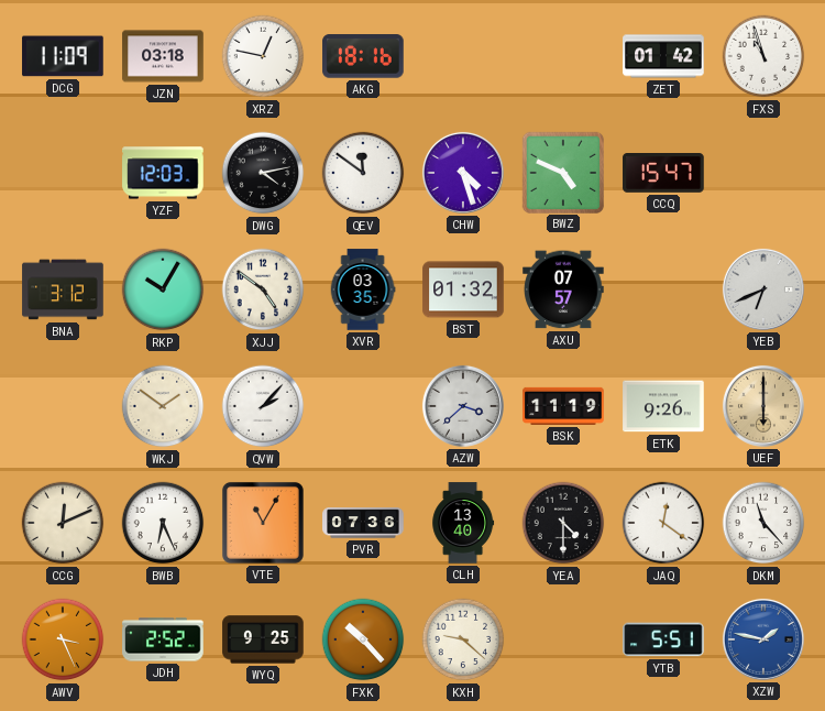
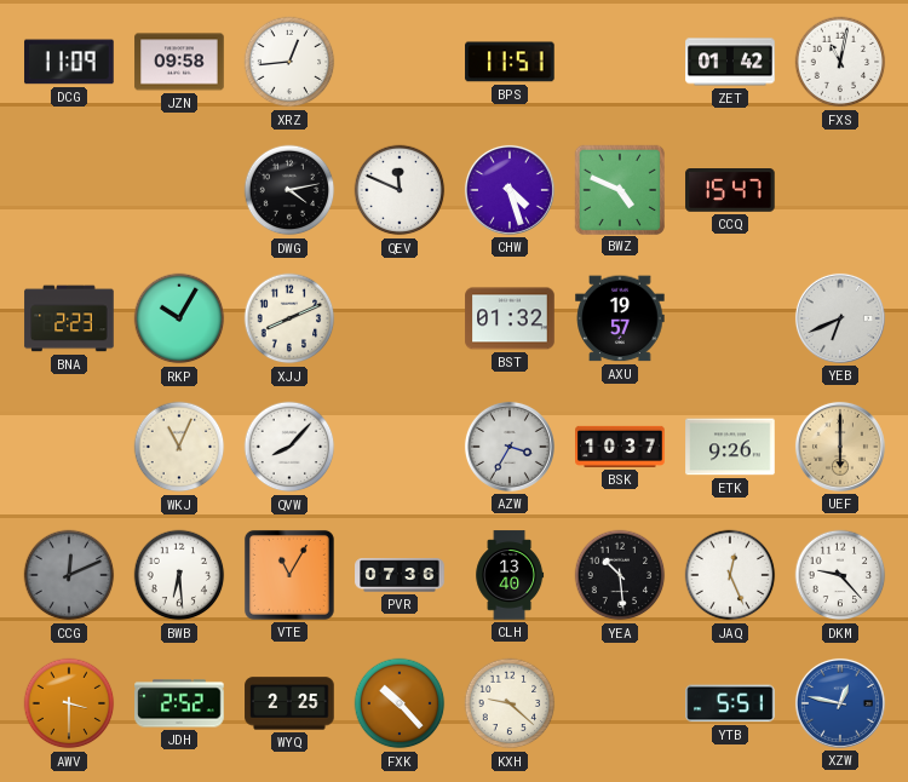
JZN: 03:18 -> 09:58 (179, 62)
XRZ: 12:47 -> 12:44 (289, 62)
AKG: 18:16 -> none (363, 56)
BPS: none -> 11:51 (510, 62)
FXS: 10:57 -> 11:02 (840, 62)
YZF: 12:03 -> none (163, 173)
QEV: 11:51 -> 11:49 (400, 190)
BNA: 3:12 -> 2:23 (69, 318)
XJJ: 4:51 -> 8:11 (289, 318)
XVR: 03:35 -> none (363, 289)
AXU: 07:57 -> 19:57 (620, 318)
WKJ: 1:51 -> 11:04 (179, 447)
QVW: 2:07 -> 8:07 (289, 447)
AZW: 3:38 -> 3:35 (510, 447)
BSK: 11:19 -> 10:37 (620, 447)
CCG dial: cream -> grey (69, 575)
BWB: 6:26 -> 6:29 (179, 575)
YEA: 4:30 -> 10:29 (620, 575)
JAQ: 12:21 -> 12:26 (730, 575)
DKM: 11:23 -> 9:23 (840, 575)
AWV: 3:26 -> 3:30 (69, 703)
WYQ: 9:25 -> 2:25 (289, 703)
XZW: 1:47 -> 12:47 (840, 703)
